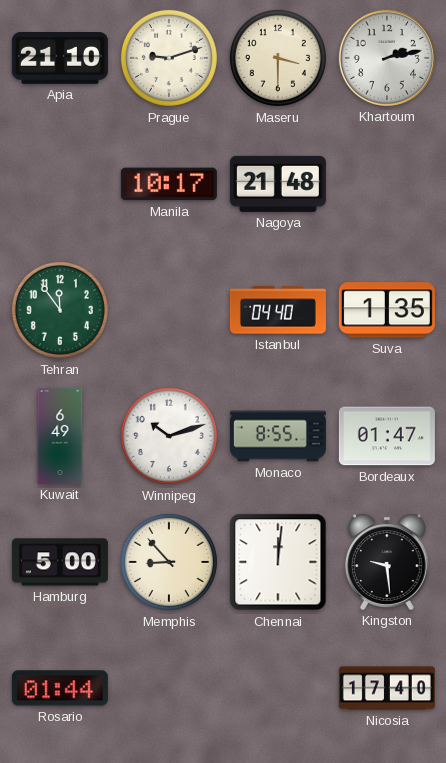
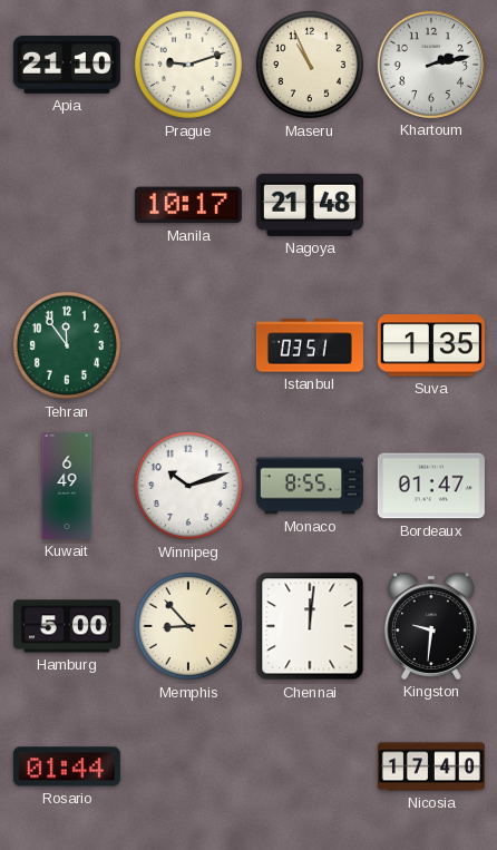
Maseru: 3:30 -> 10:56 (310, 65)
Istanbul: 04:40 -> 03:51 (310, 345)
Kingston: 9:29 -> 9:31 (431, 626)
